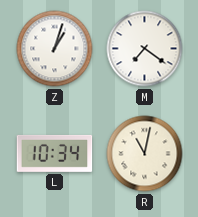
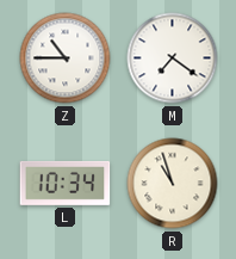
Z: 1:03 -> 10:45 (66, 58)
R: 11:02 -> 10:57 (173, 184)
